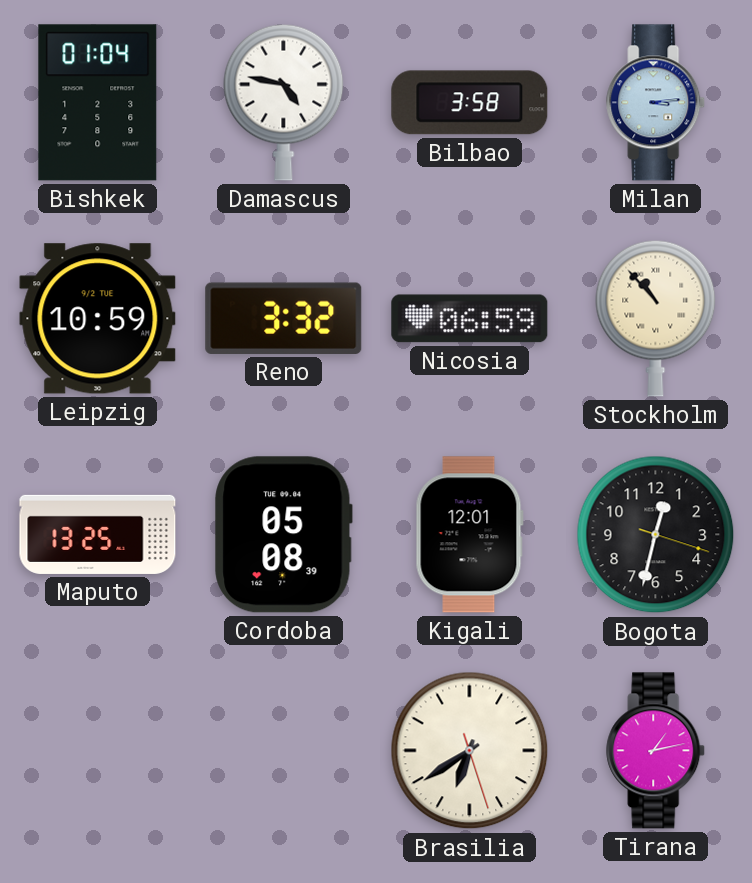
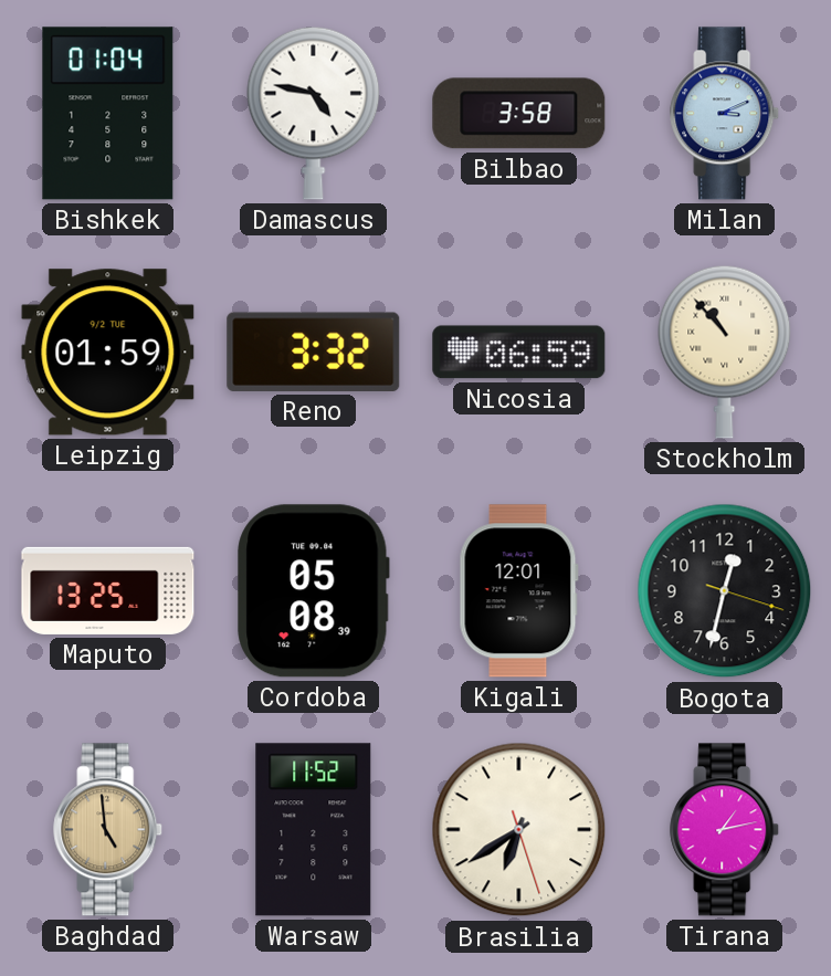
Milan: 3:14 -> 3:11 (725, 114)
Leipzig: 10:59 -> 01:59 (108, 353)
Baghdad: none -> 4:59 (108, 830)
Warsaw: none -> 11:52 (314, 830)
